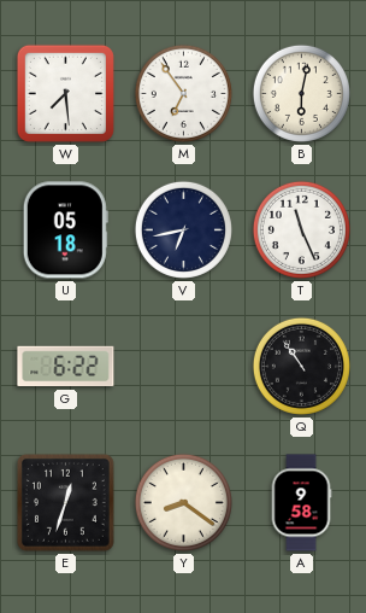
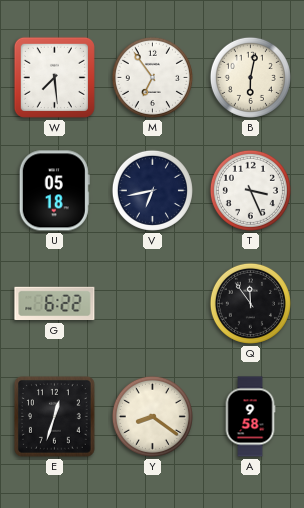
T: 11:26 -> 3:26 (250, 190)
Q: 10:54 -> 11:54 (250, 303)
